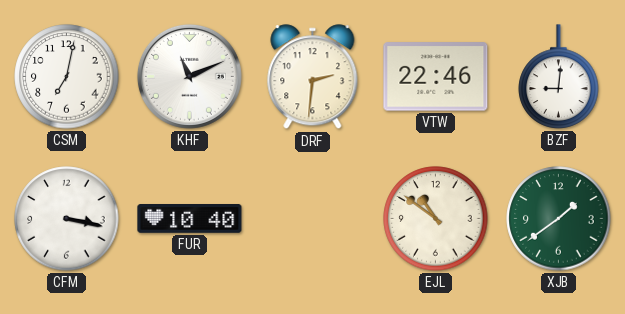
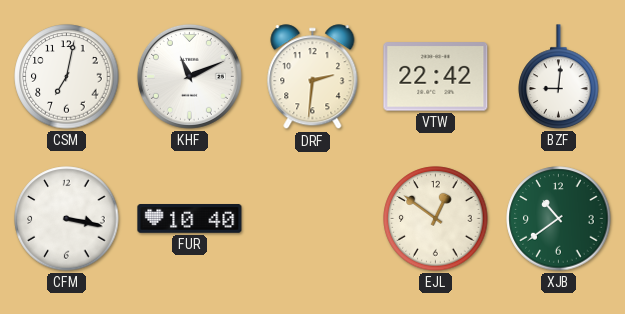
VTW: 22:46 -> 22:42 (436, 77)
EJL: 10:51 -> 12:51 (436, 219)
XJB: 1:39 -> 10:39 (559, 219)
